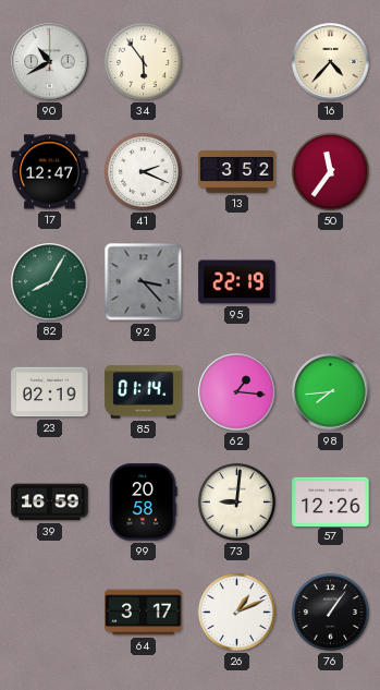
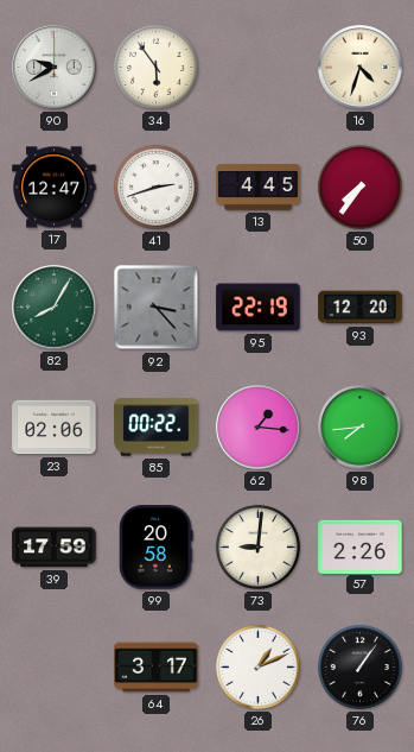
90: 10:40 -> 9:40 (55, 68)
16: 4:37 -> 4:33 (361, 68)
41: 2:19 -> 2:42 (155, 187)
13: 3:52 -> 4:45 (259, 188)
50: 11:36 -> 7:36 (359, 187)
93: none -> 12:20 (361, 308)
23: 02:19 -> 02:06 (55, 428)
85: 01:14 -> 00:22 (157, 428)
39: 16:59 -> 17:59 (55, 548)
57: 12:26 -> 2:26 (361, 546)
